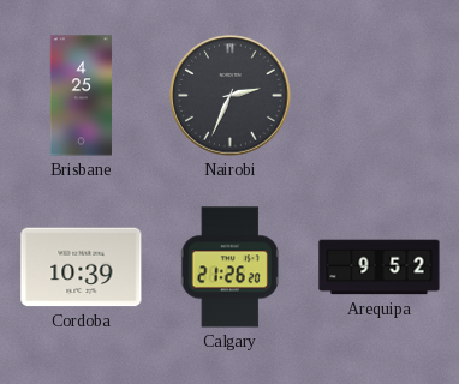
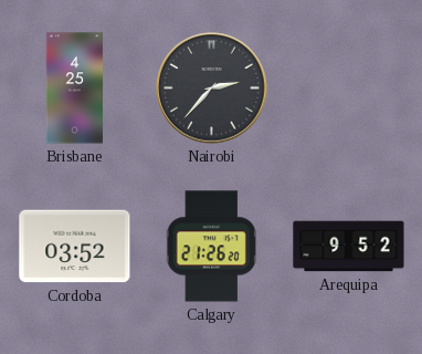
Nairobi: 2:34 -> 2:37 (212, 88)
Cordoba: 10:39 -> 03:52 (75, 247)
